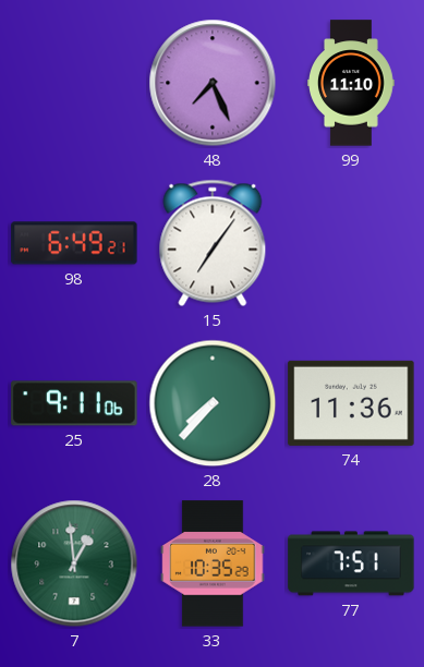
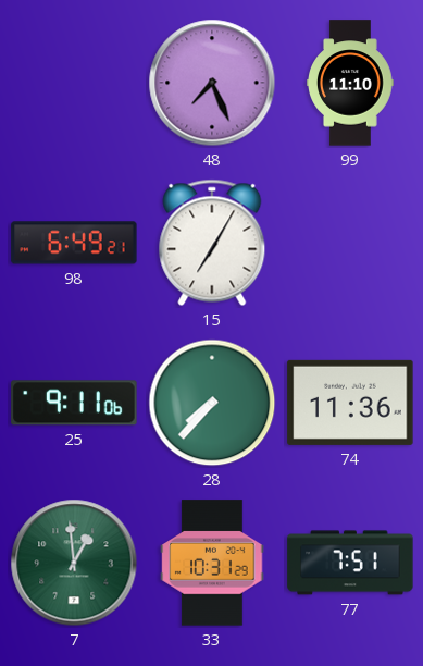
15: 7:06 -> 7:05 (212, 243)
33: 10:35 -> 10:31 (212, 563)
